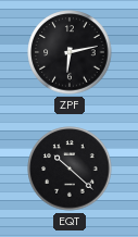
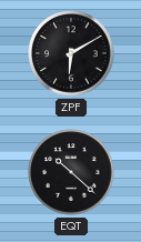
ZPF: 6:13 -> 6:10 (71, 53)
